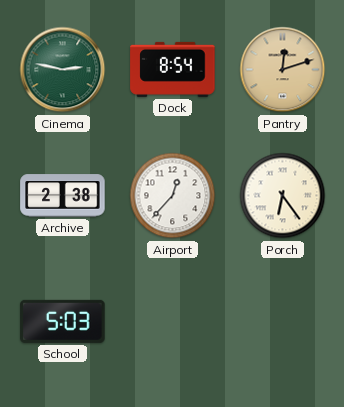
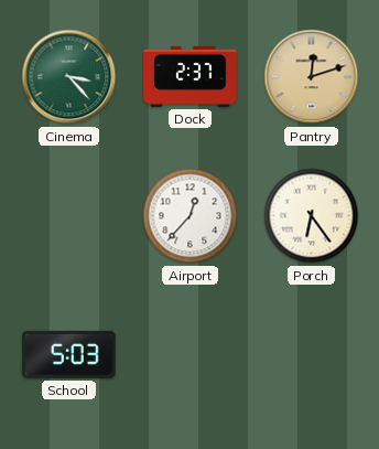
Cinema: 2:47 -> 3:23 (69, 77)
Dock: 8:54 -> 2:37 (191, 76)
Archive: 2:38 -> none (63, 196)
